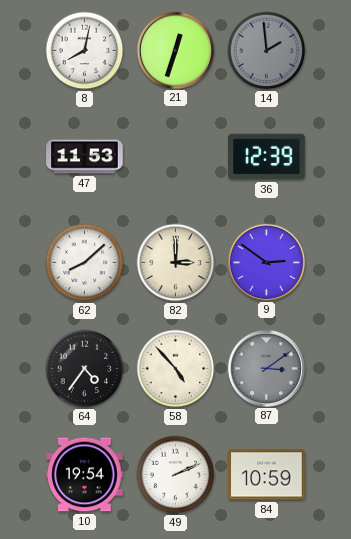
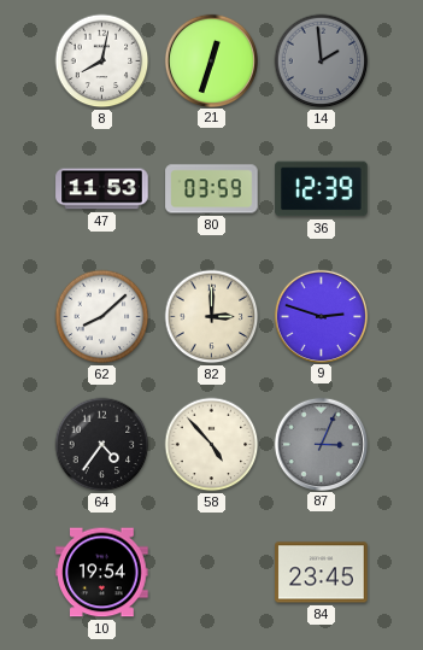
80: none -> 03:59 (212, 189)
9: 2:51 -> 2:48 (321, 316)
87: 3:09 -> 3:04 (321, 444)
49: 2:11 -> none (176, 475)
84: 10:59 -> 23:45 (322, 573)
